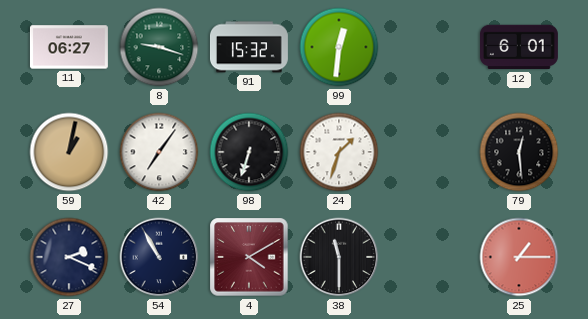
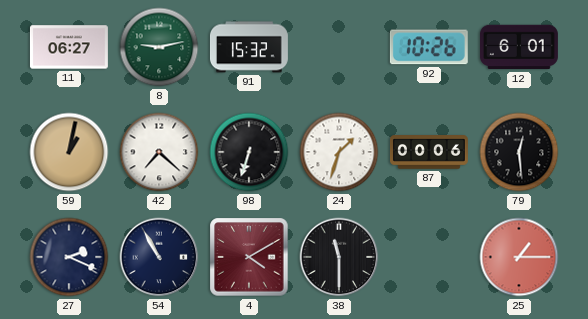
8: 9:18 -> 9:13 (159, 47)
99: 12:31 -> none (339, 47)
92: none -> 10:26 (429, 47)
42: 7:06 -> 7:22 (159, 152)
87: none -> 00:06 (430, 152)
